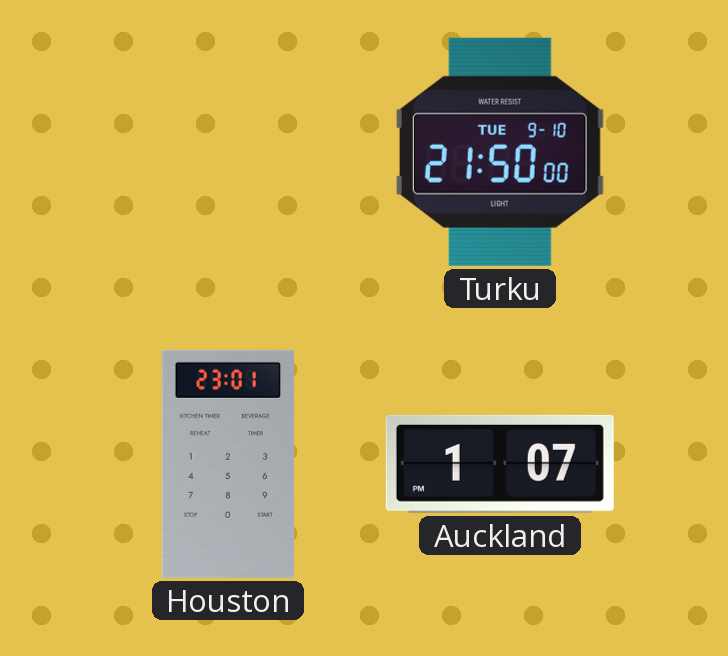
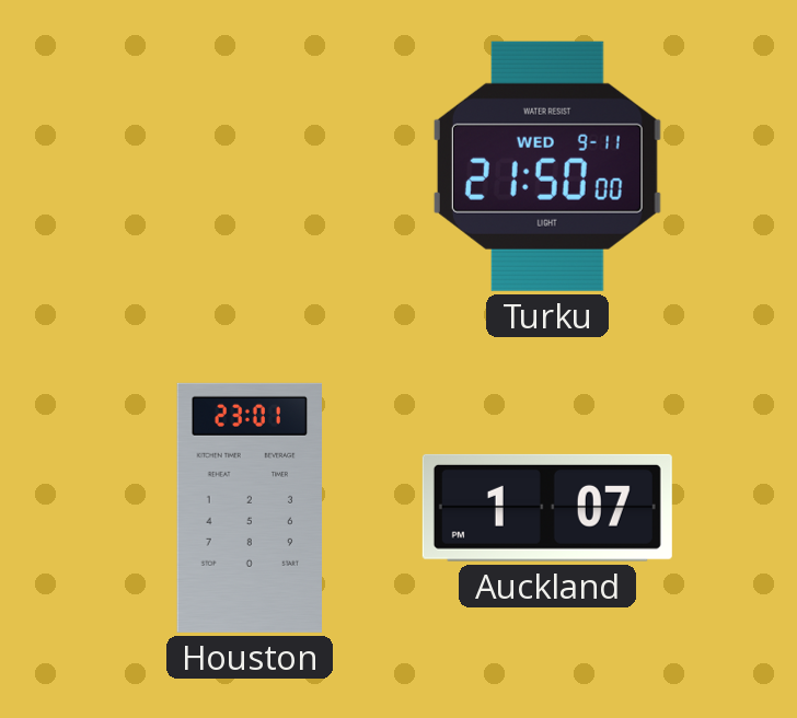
Turku date: TUE 9-10 -> WED 9-11 (547, 166)
